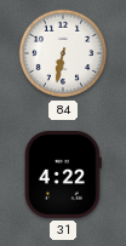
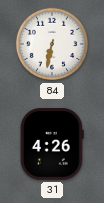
31: 4:22 -> 4:26 (52, 144)
